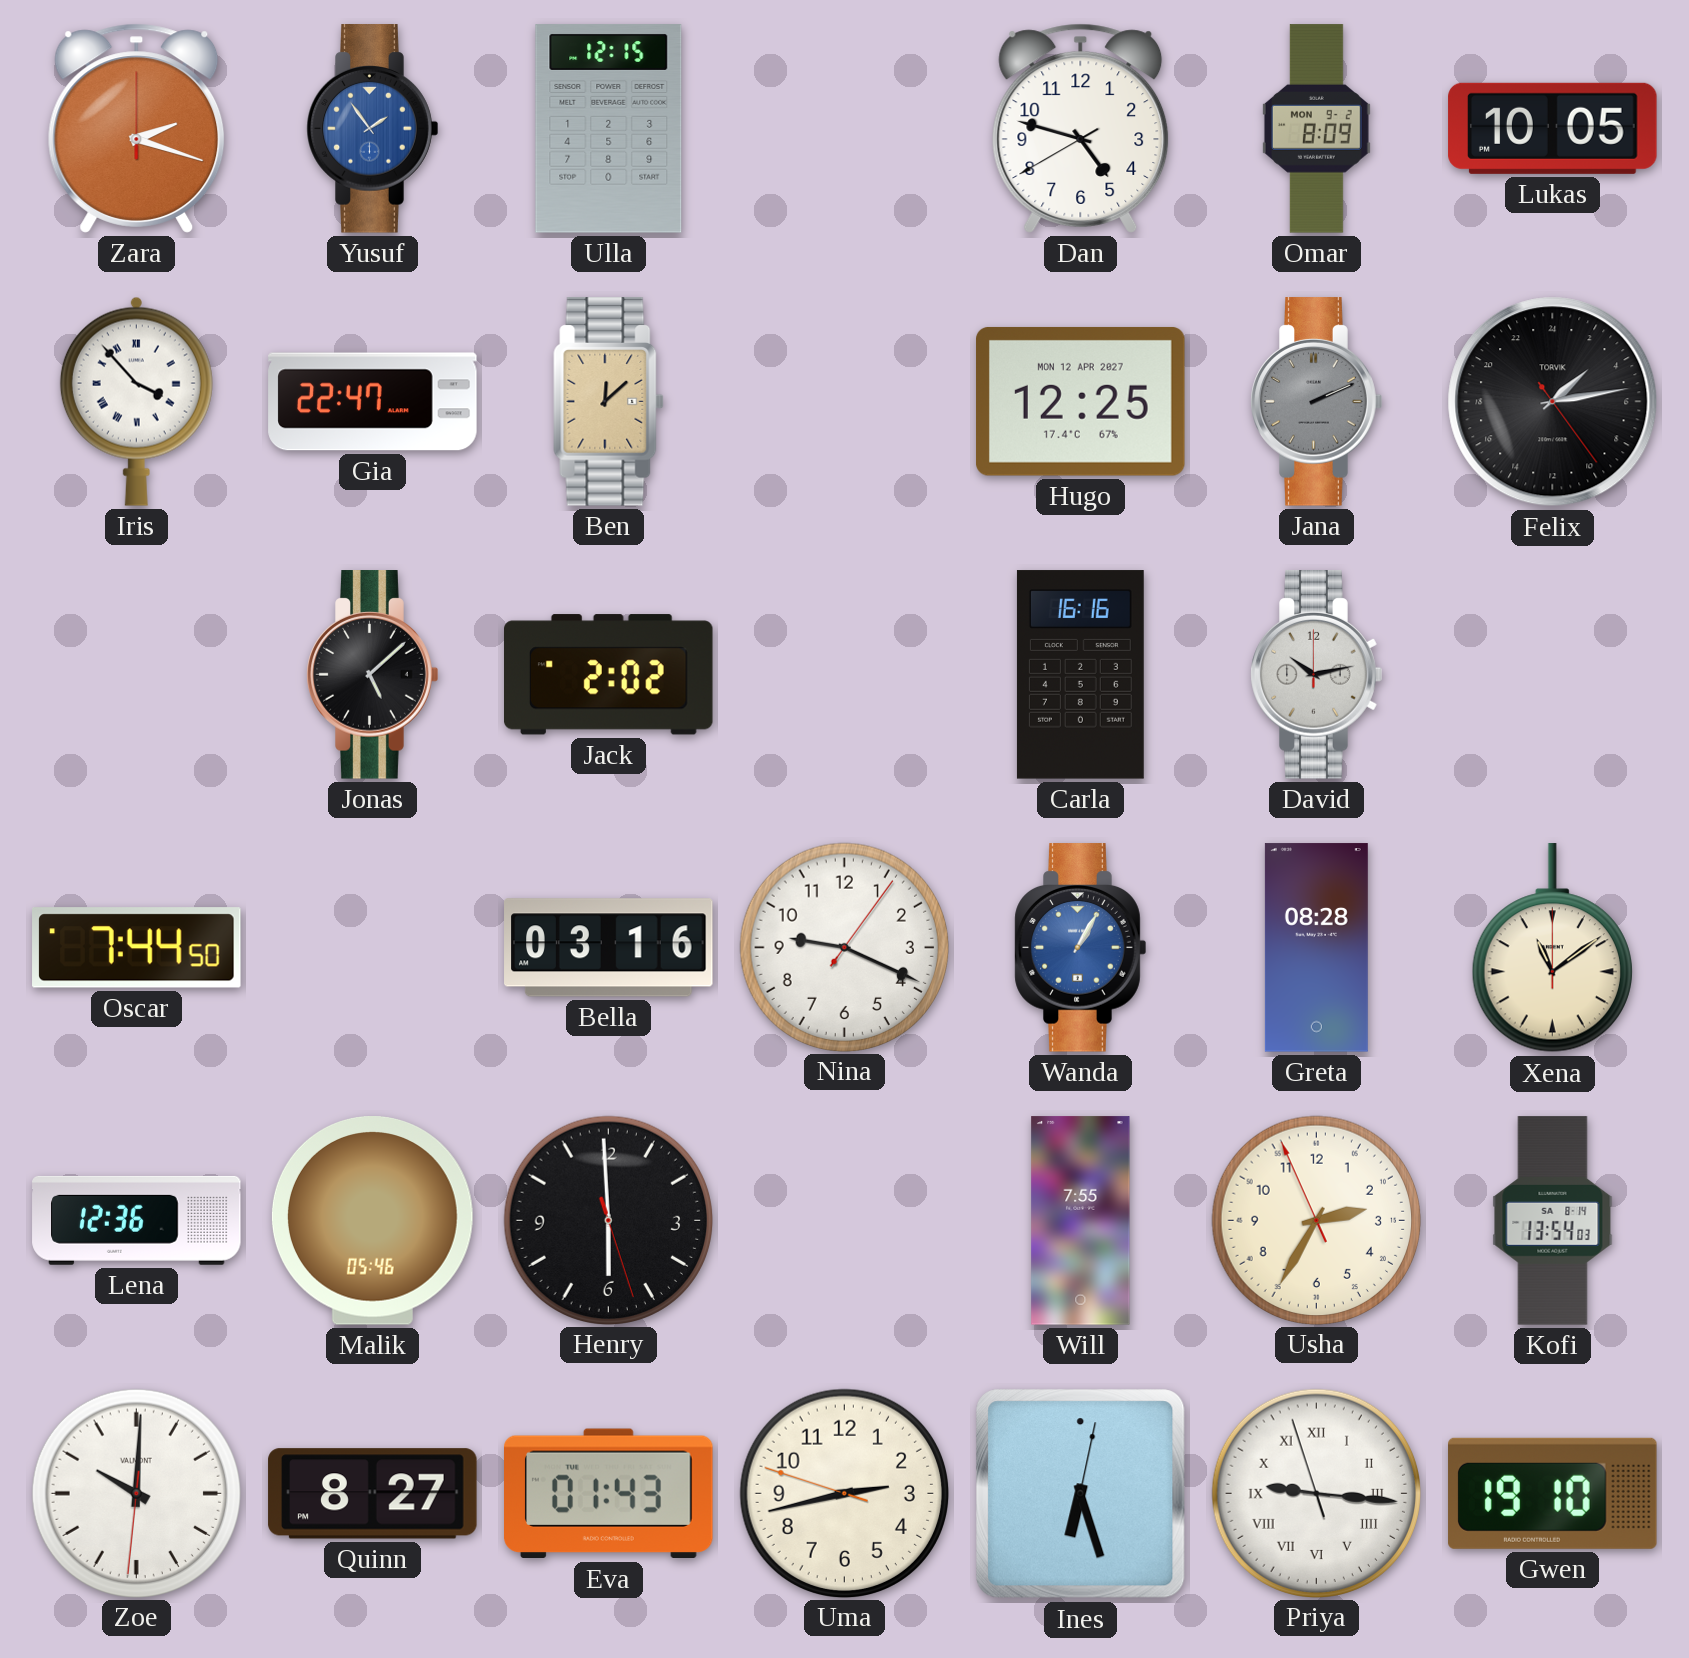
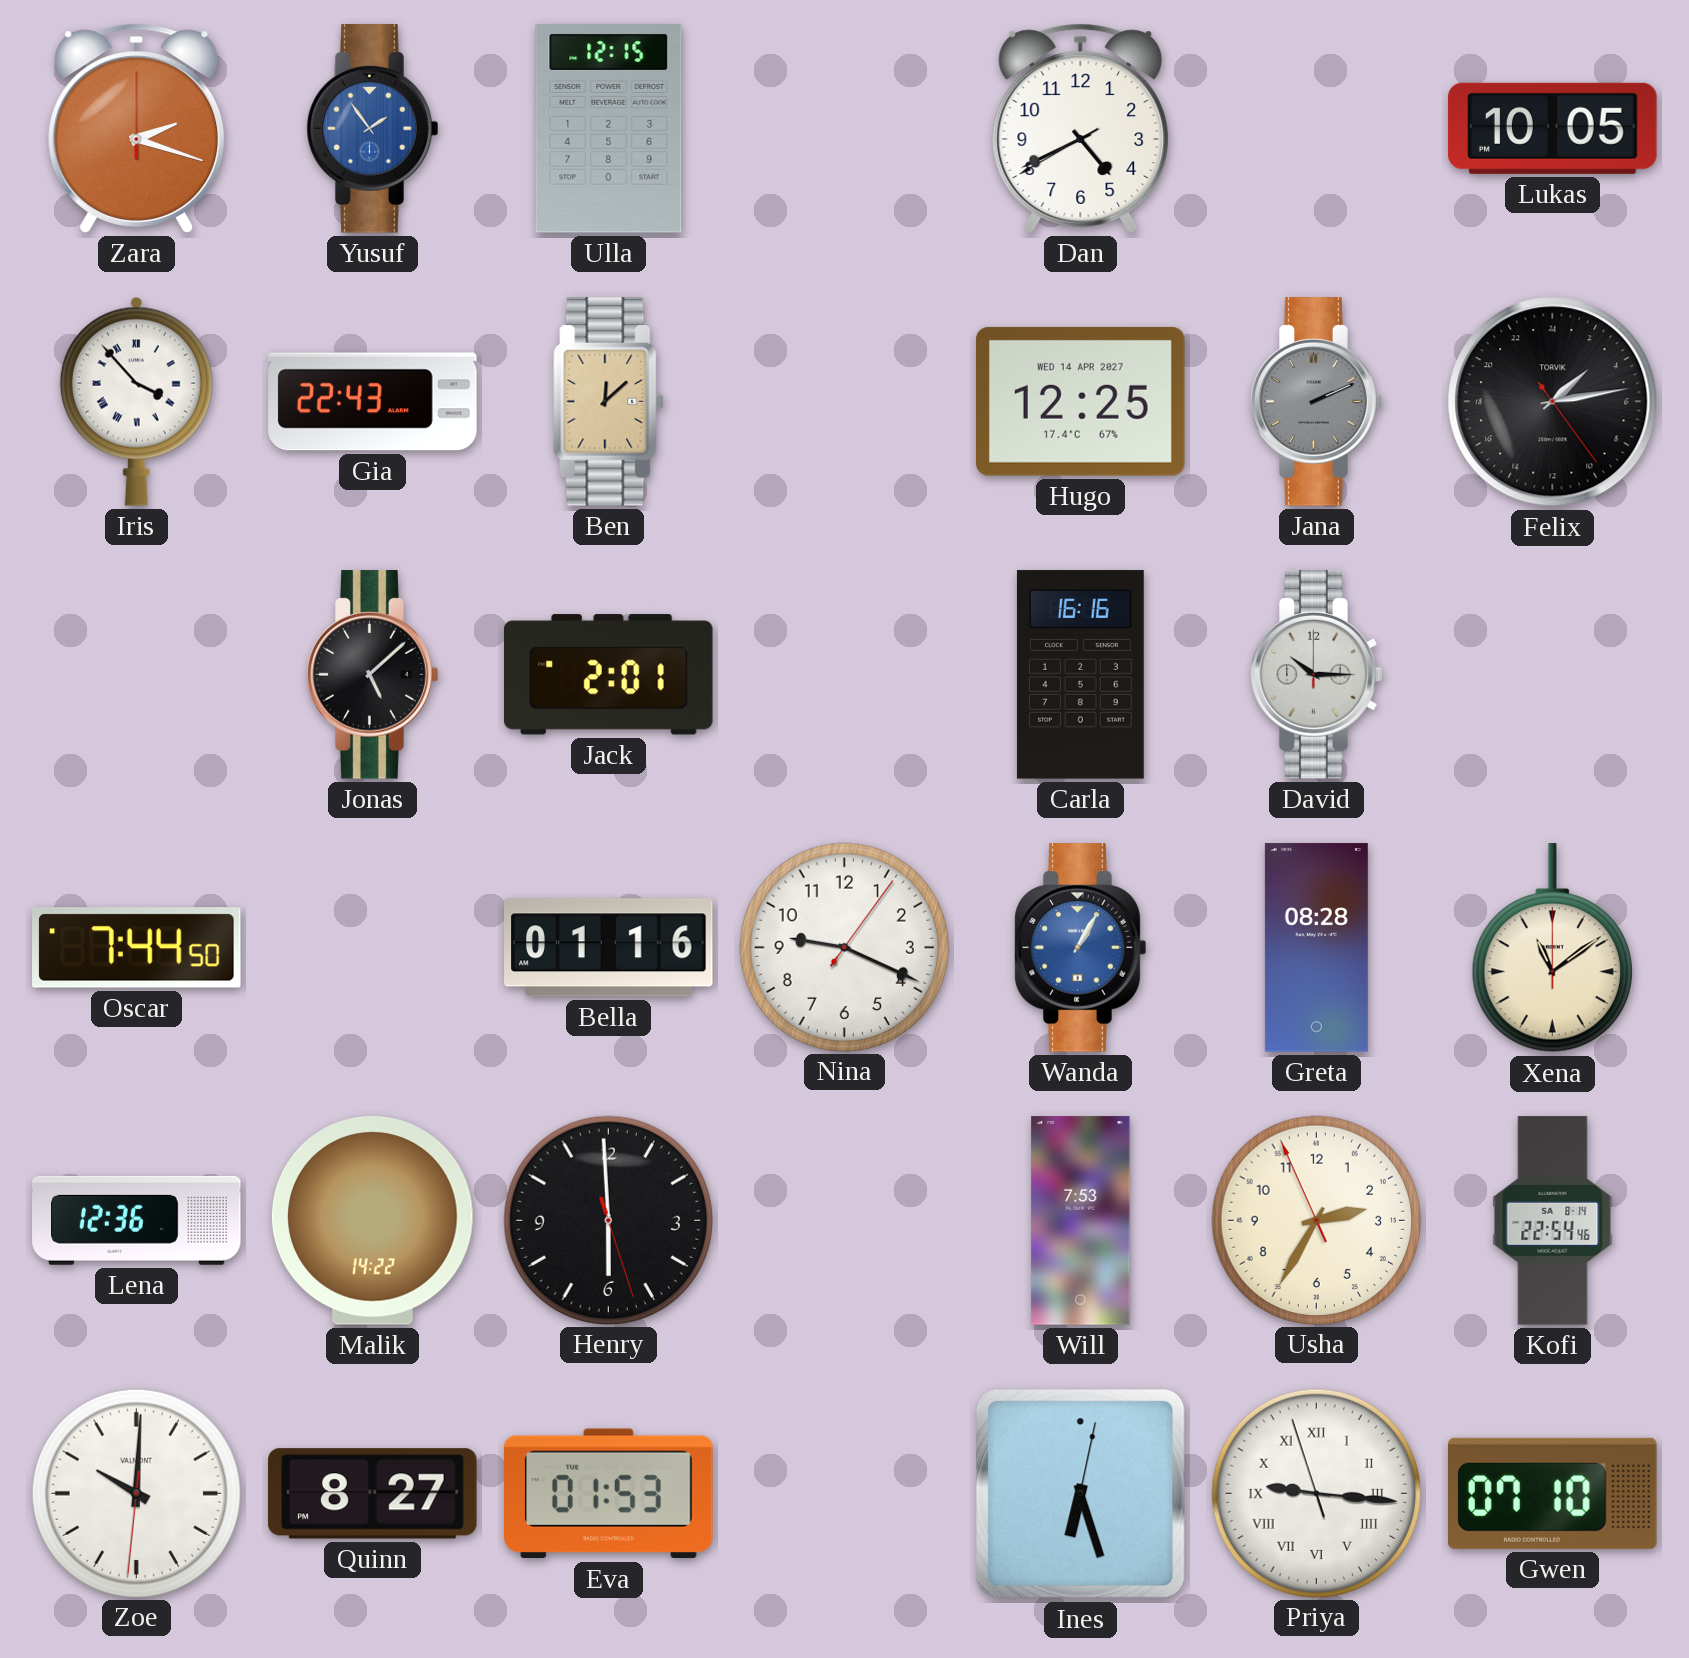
Dan: 4:47 -> 4:40 (1081, 128)
Omar: 8:09 -> none (1316, 129)
Gia: 22:47 -> 22:43 (373, 402)
Hugo date: MON 12 APR 2027 -> WED 14 APR 2027 (1081, 401)
Jack: 2:02 -> 2:01 (609, 675)
David: 10:13 -> 10:15 (1317, 675)
Bella: 03:16 -> 01:16 (609, 948)
Malik: 05:46 -> 14:22 (372, 1221)
Will: 7:55 -> 7:53 (1081, 1221)
Kofi: 13:54 -> 22:54 (1553, 1221)
Eva: 01:43 -> 01:53 (609, 1494)
Uma: 2:42 -> none (844, 1493)
Gwen: 19:10 -> 07:10 (1553, 1493)
